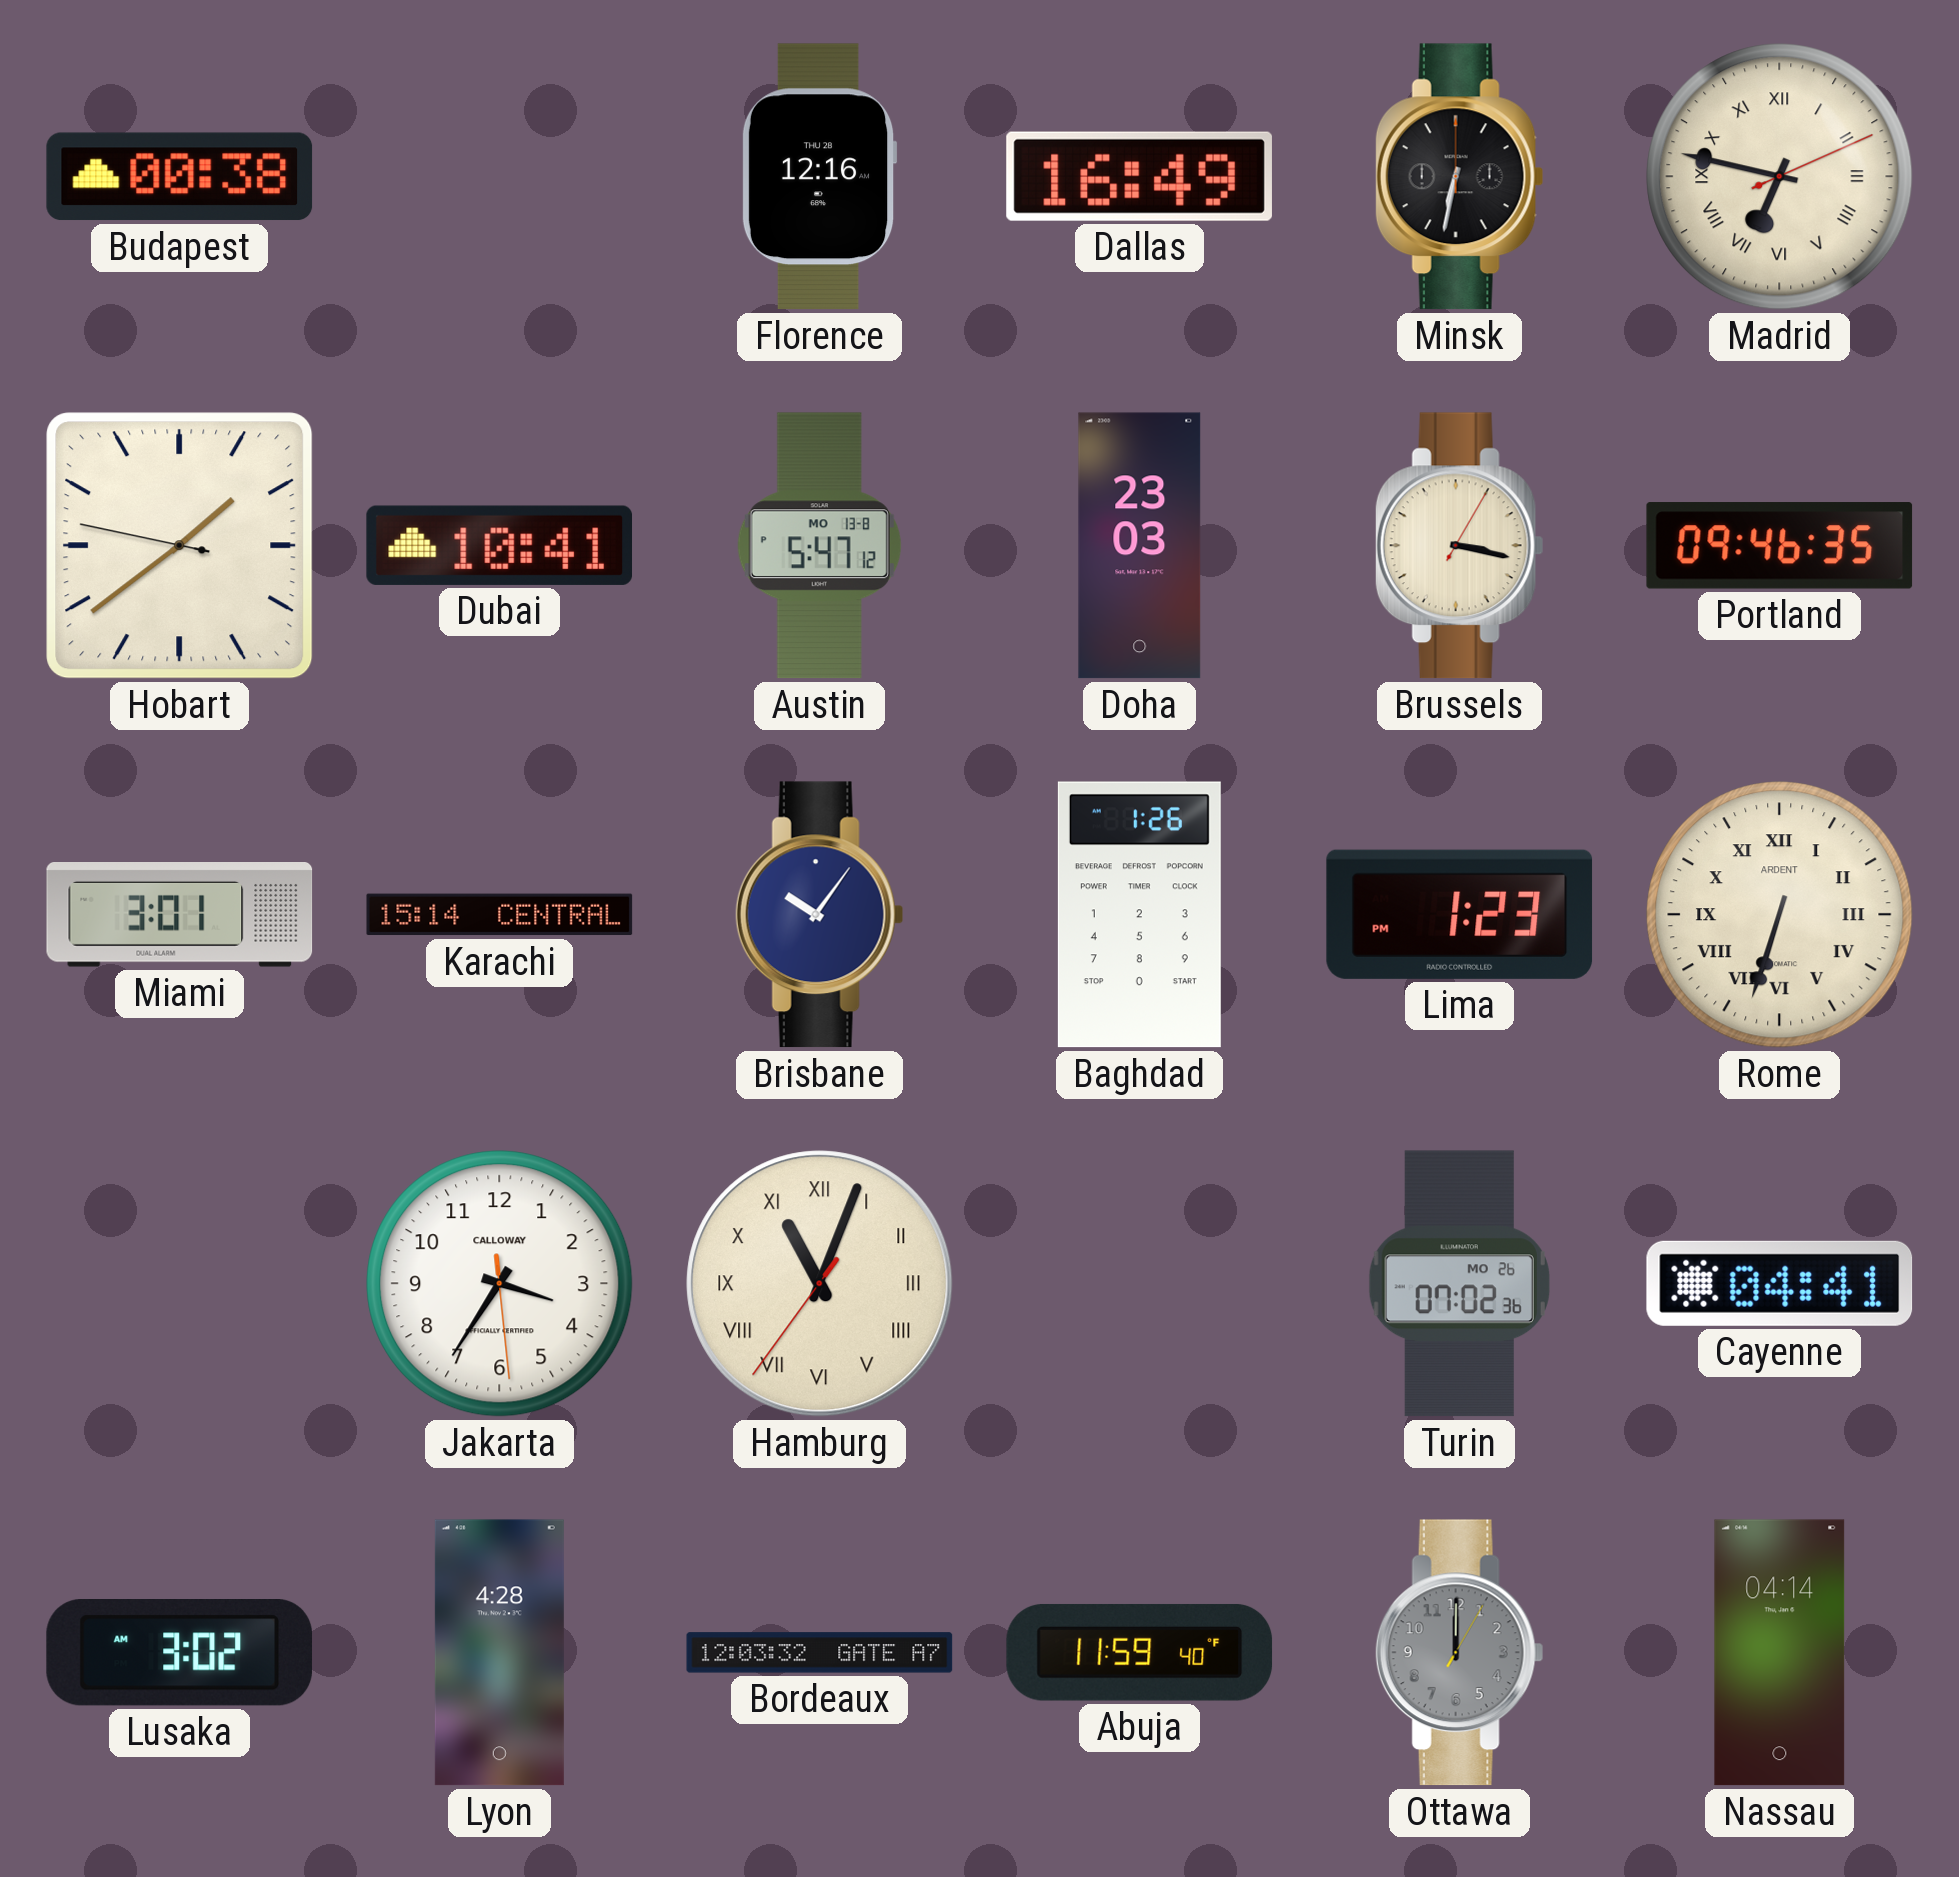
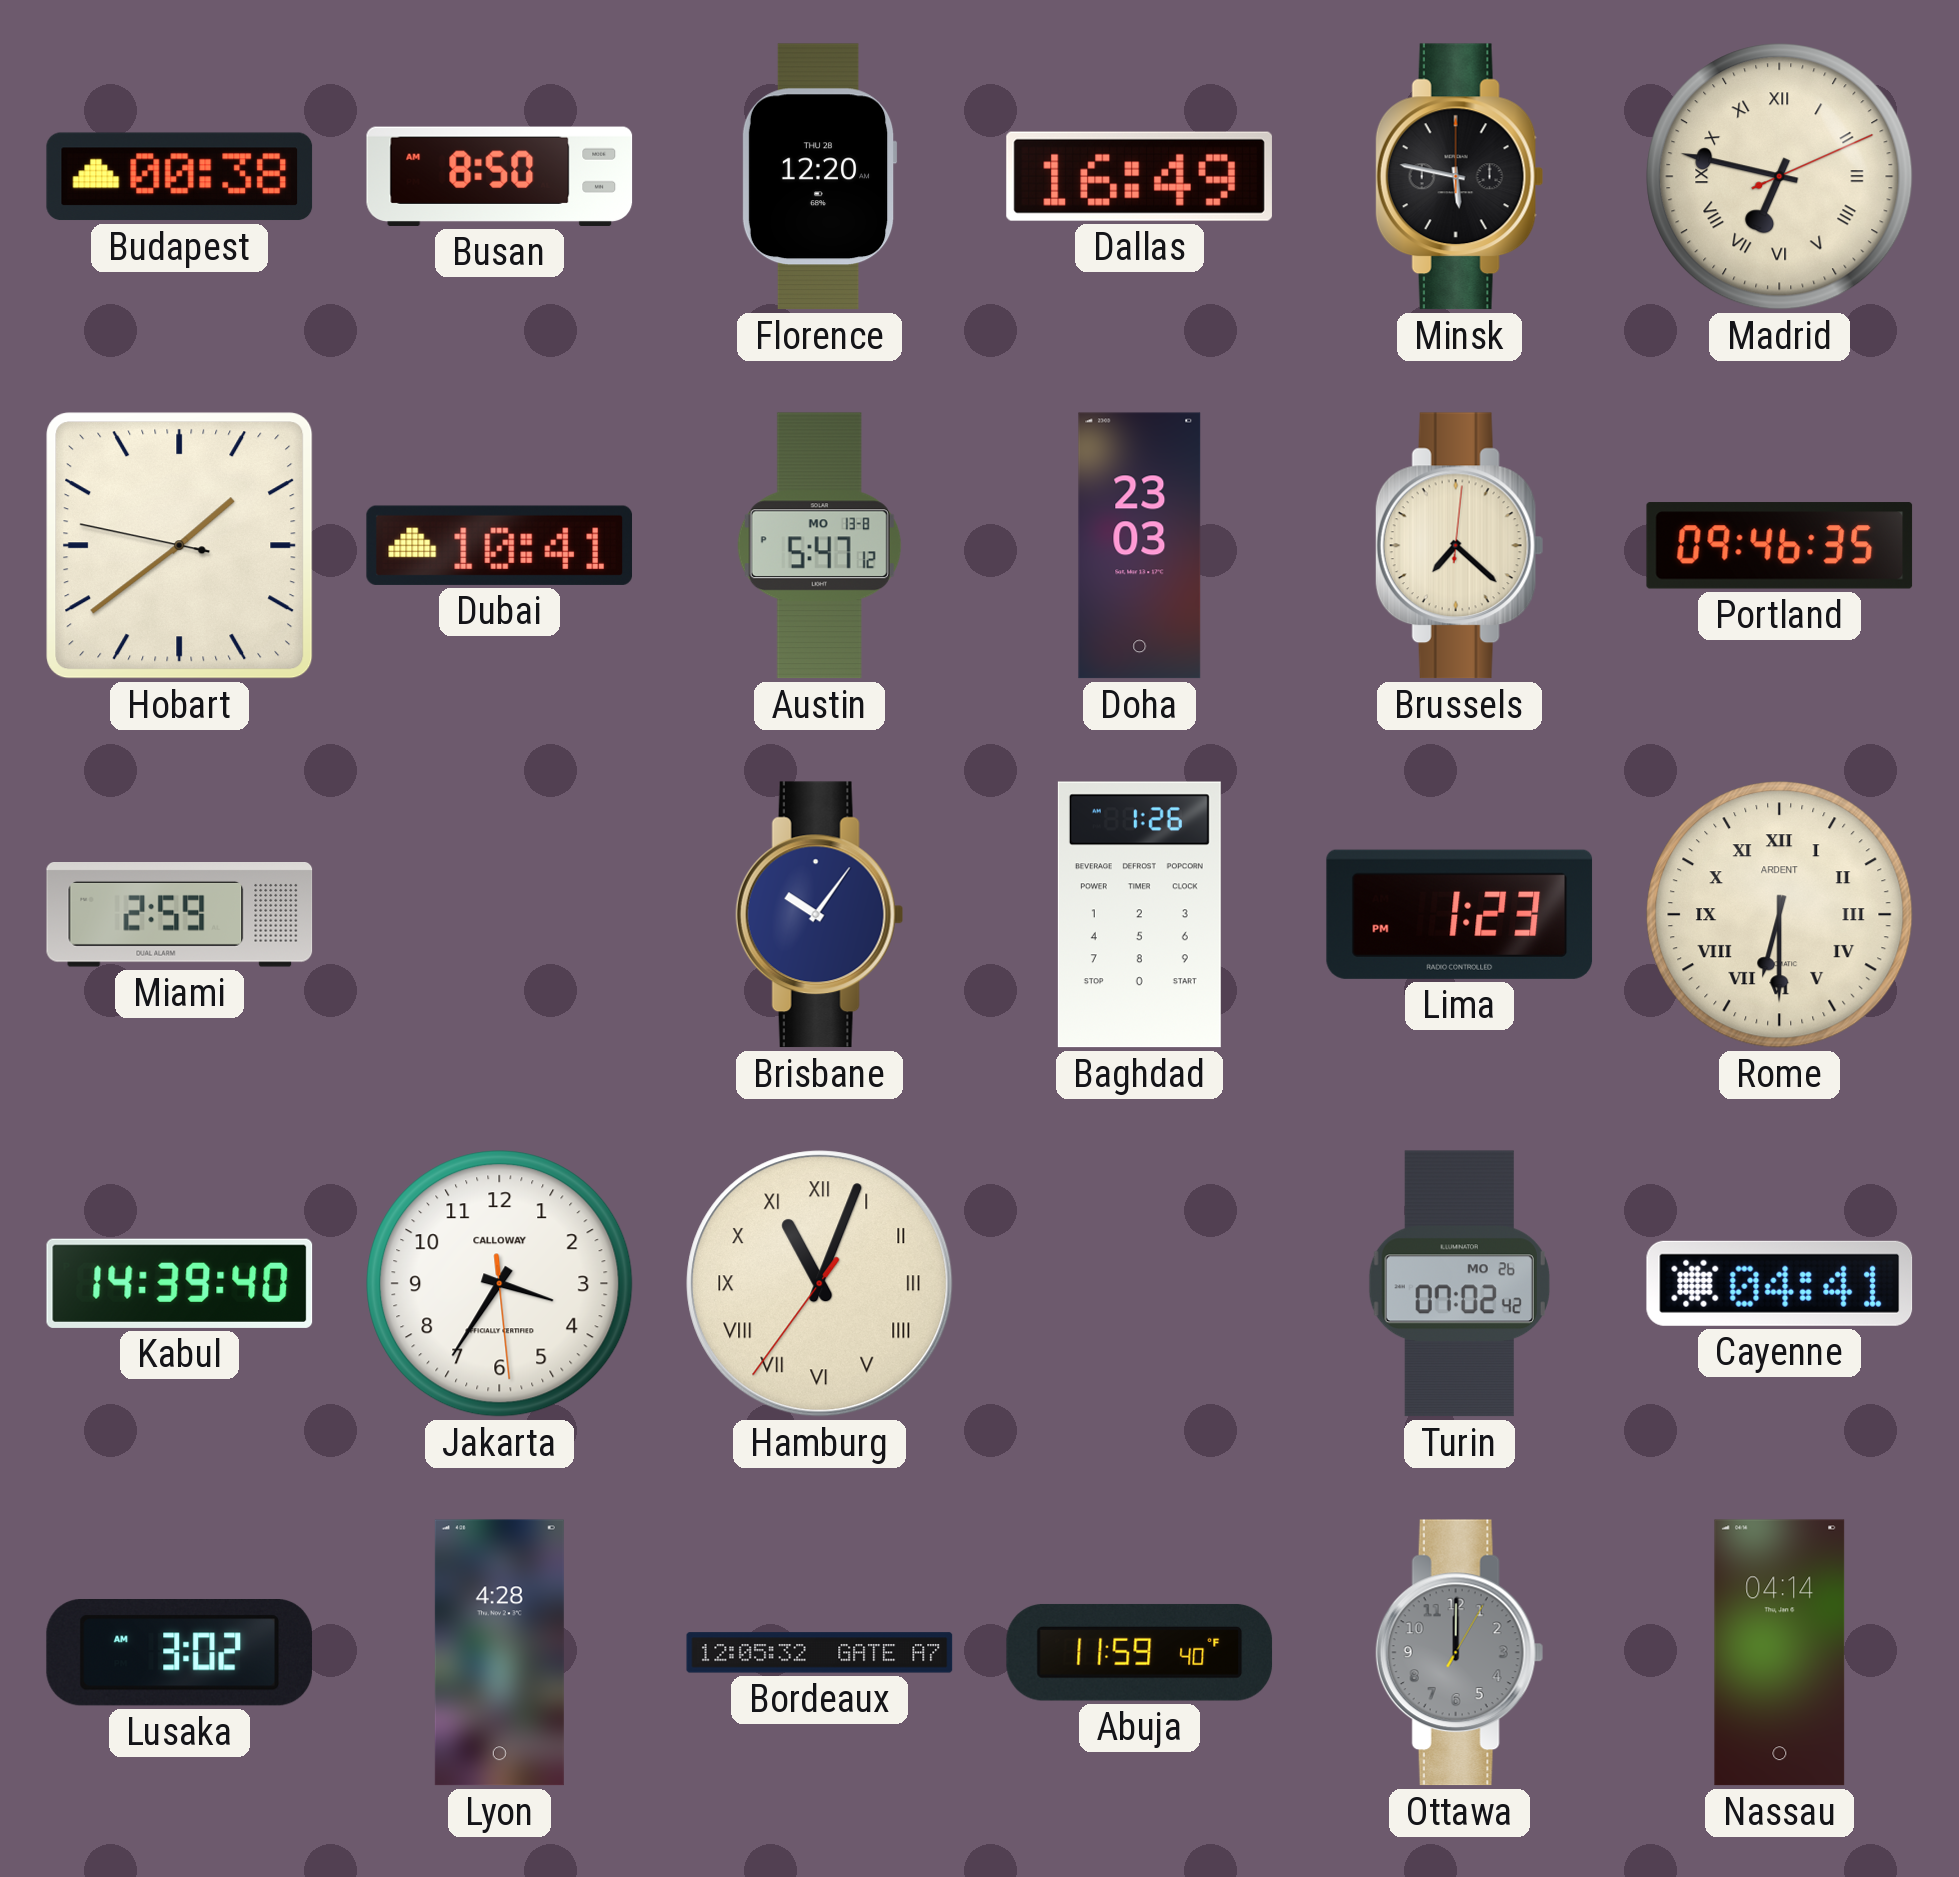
Busan: none -> 8:50 (500, 176)
Florence: 12:16 -> 12:20 (819, 177)
Minsk: 6:32 -> 5:47 (1459, 177)
Brussels: 3:17 -> 7:22 (1459, 546)
Miami: 3:01 -> 2:59 (180, 915)
Karachi: 15:14 -> none (500, 915)
Rome: 6:33 -> 6:30 (1780, 915)
Kabul: none -> 14:39 (180, 1283)
Turin: 07:02:36 -> 07:02:42 (1459, 1284)
Bordeaux: 12:03 -> 12:05 (820, 1653)
